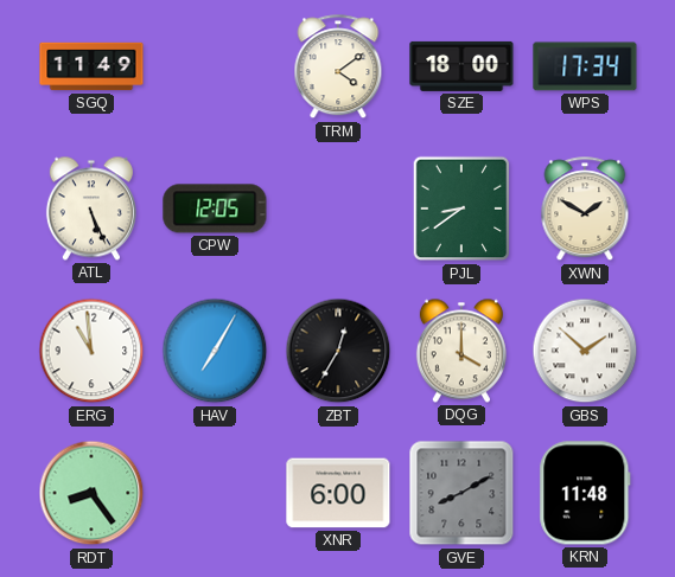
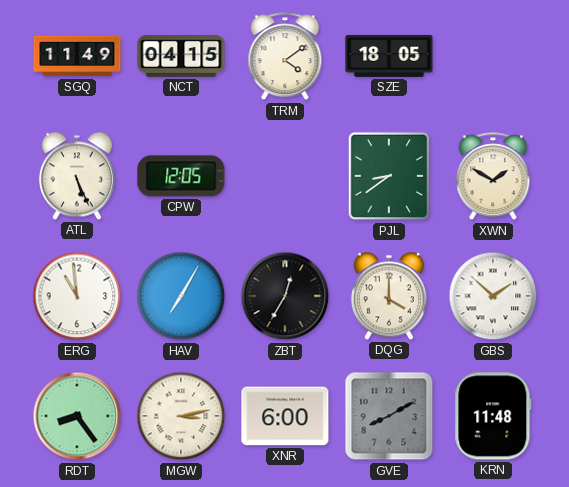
NCT: none -> 04:15 (181, 57)
SZE: 18:00 -> 18:05 (389, 56)
WPS: 17:34 -> none (585, 66)
MGW: none -> 3:13 (181, 416)
